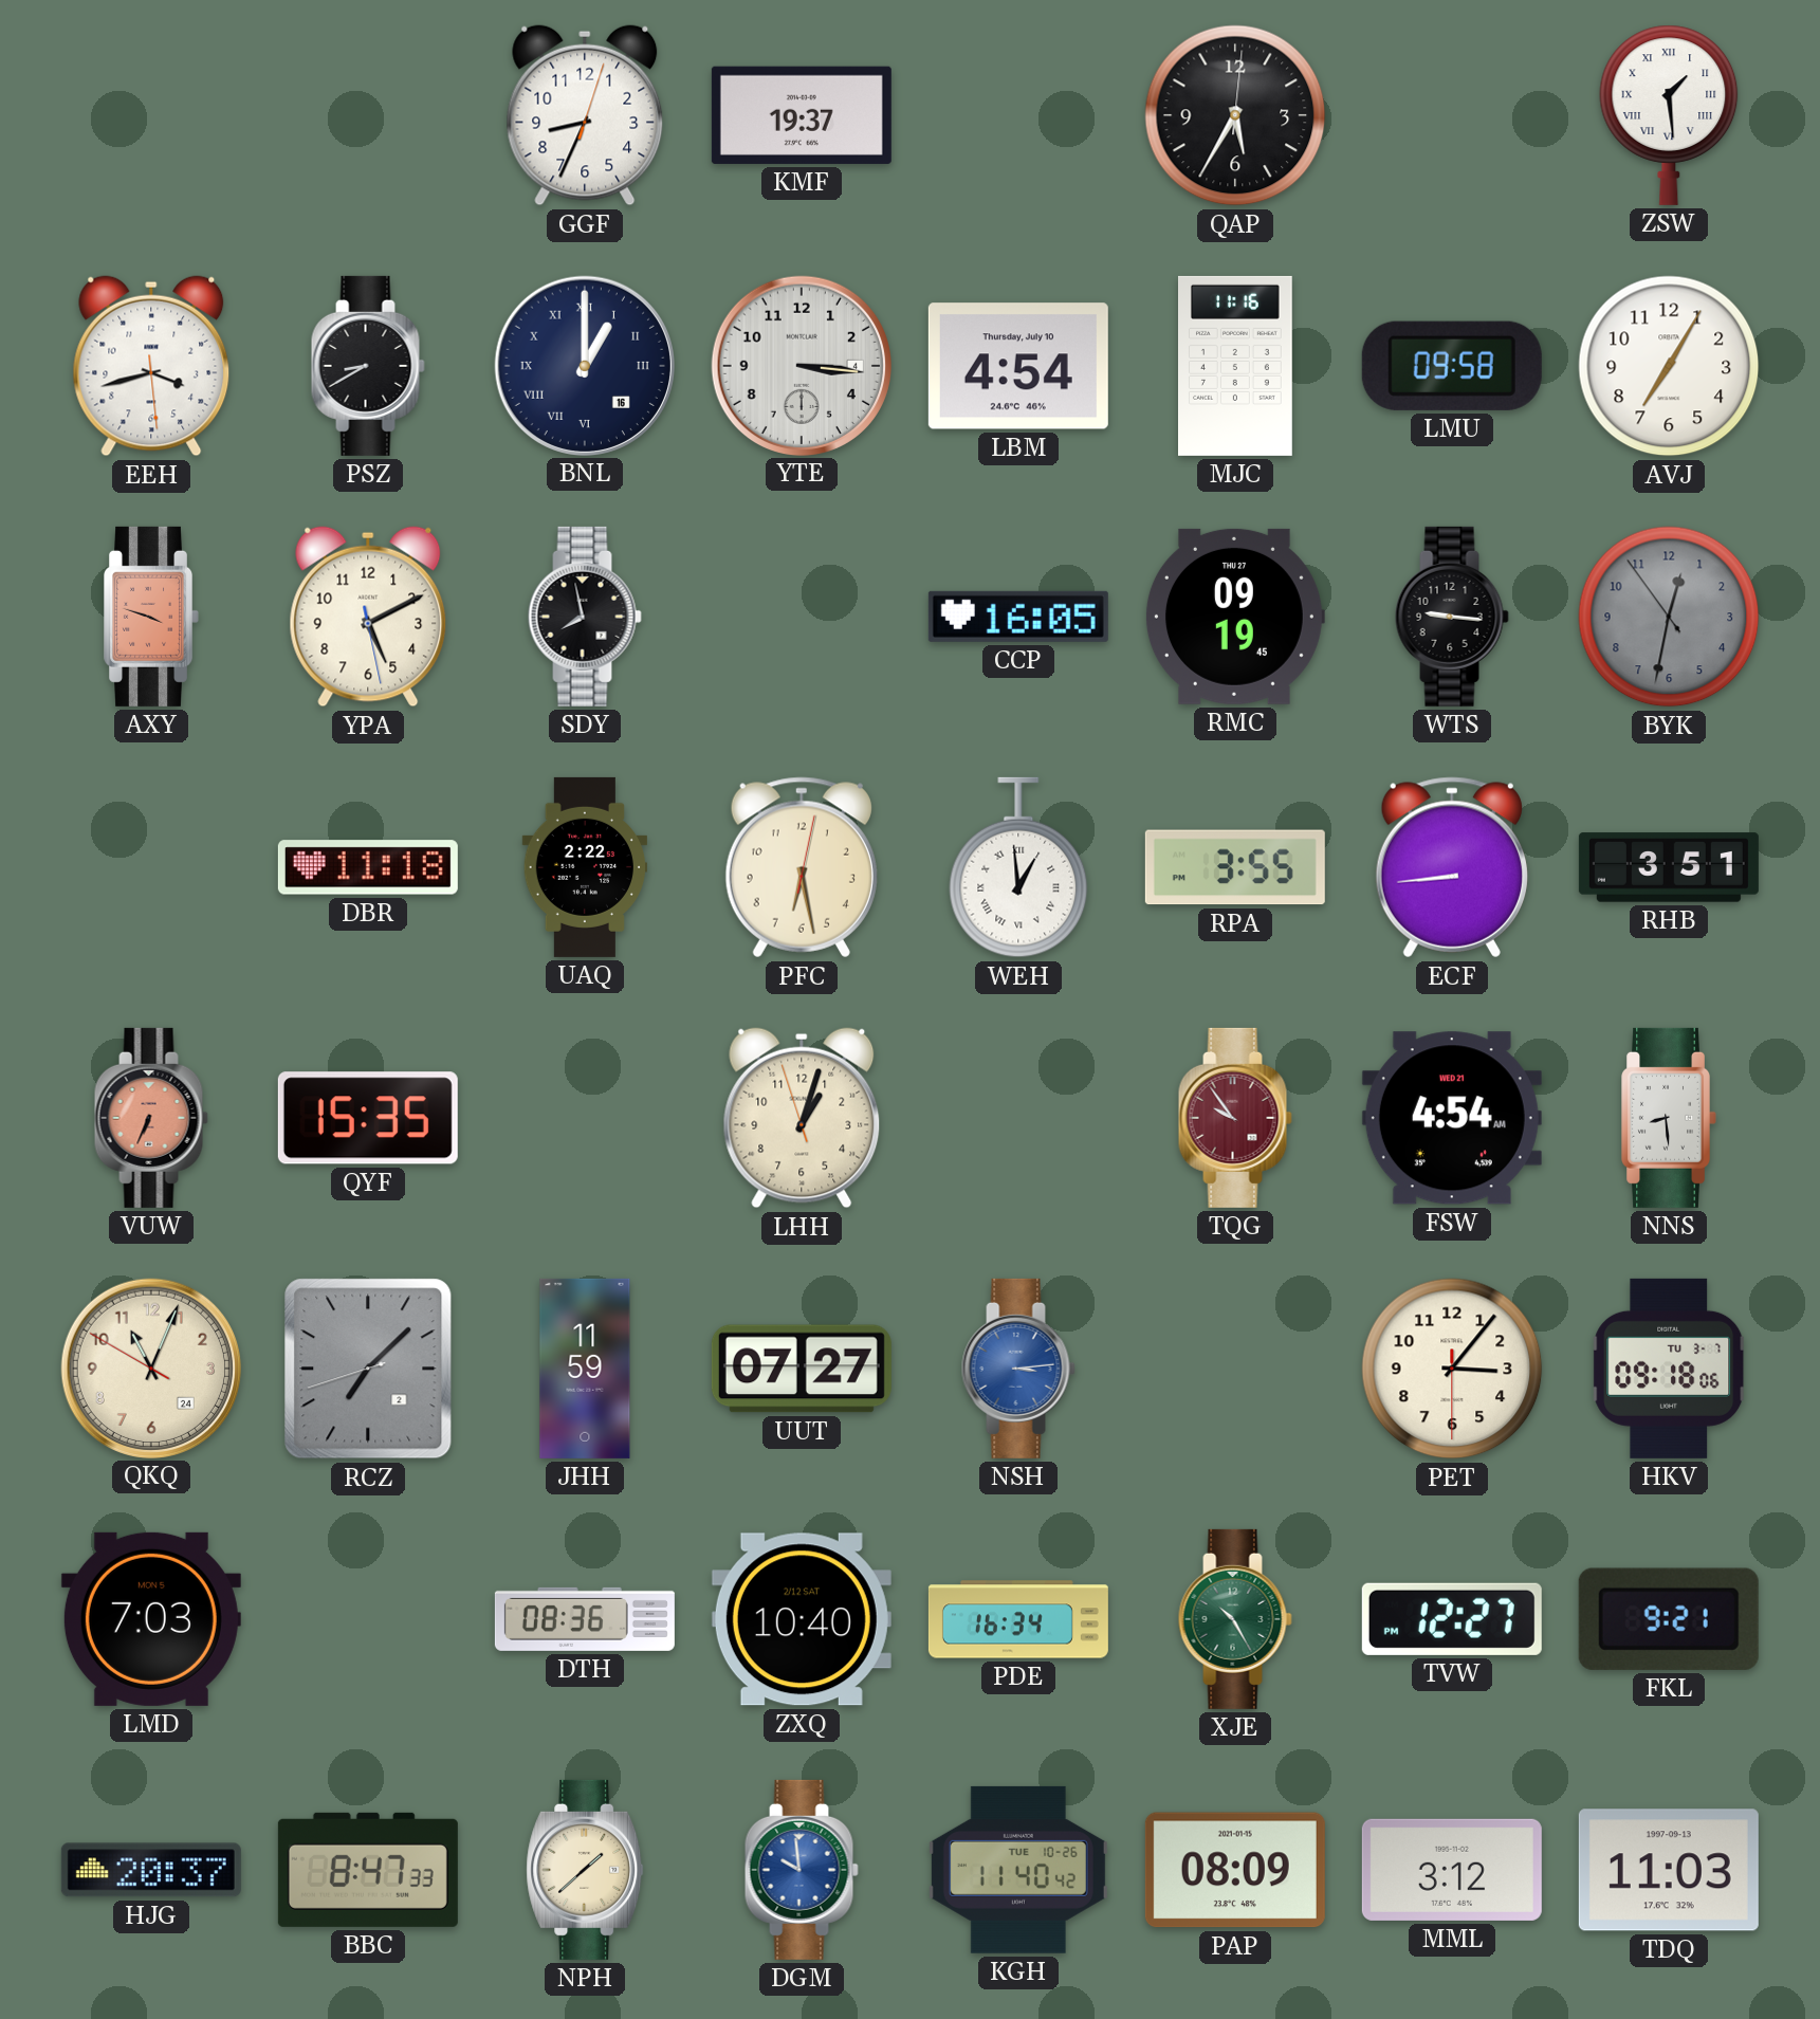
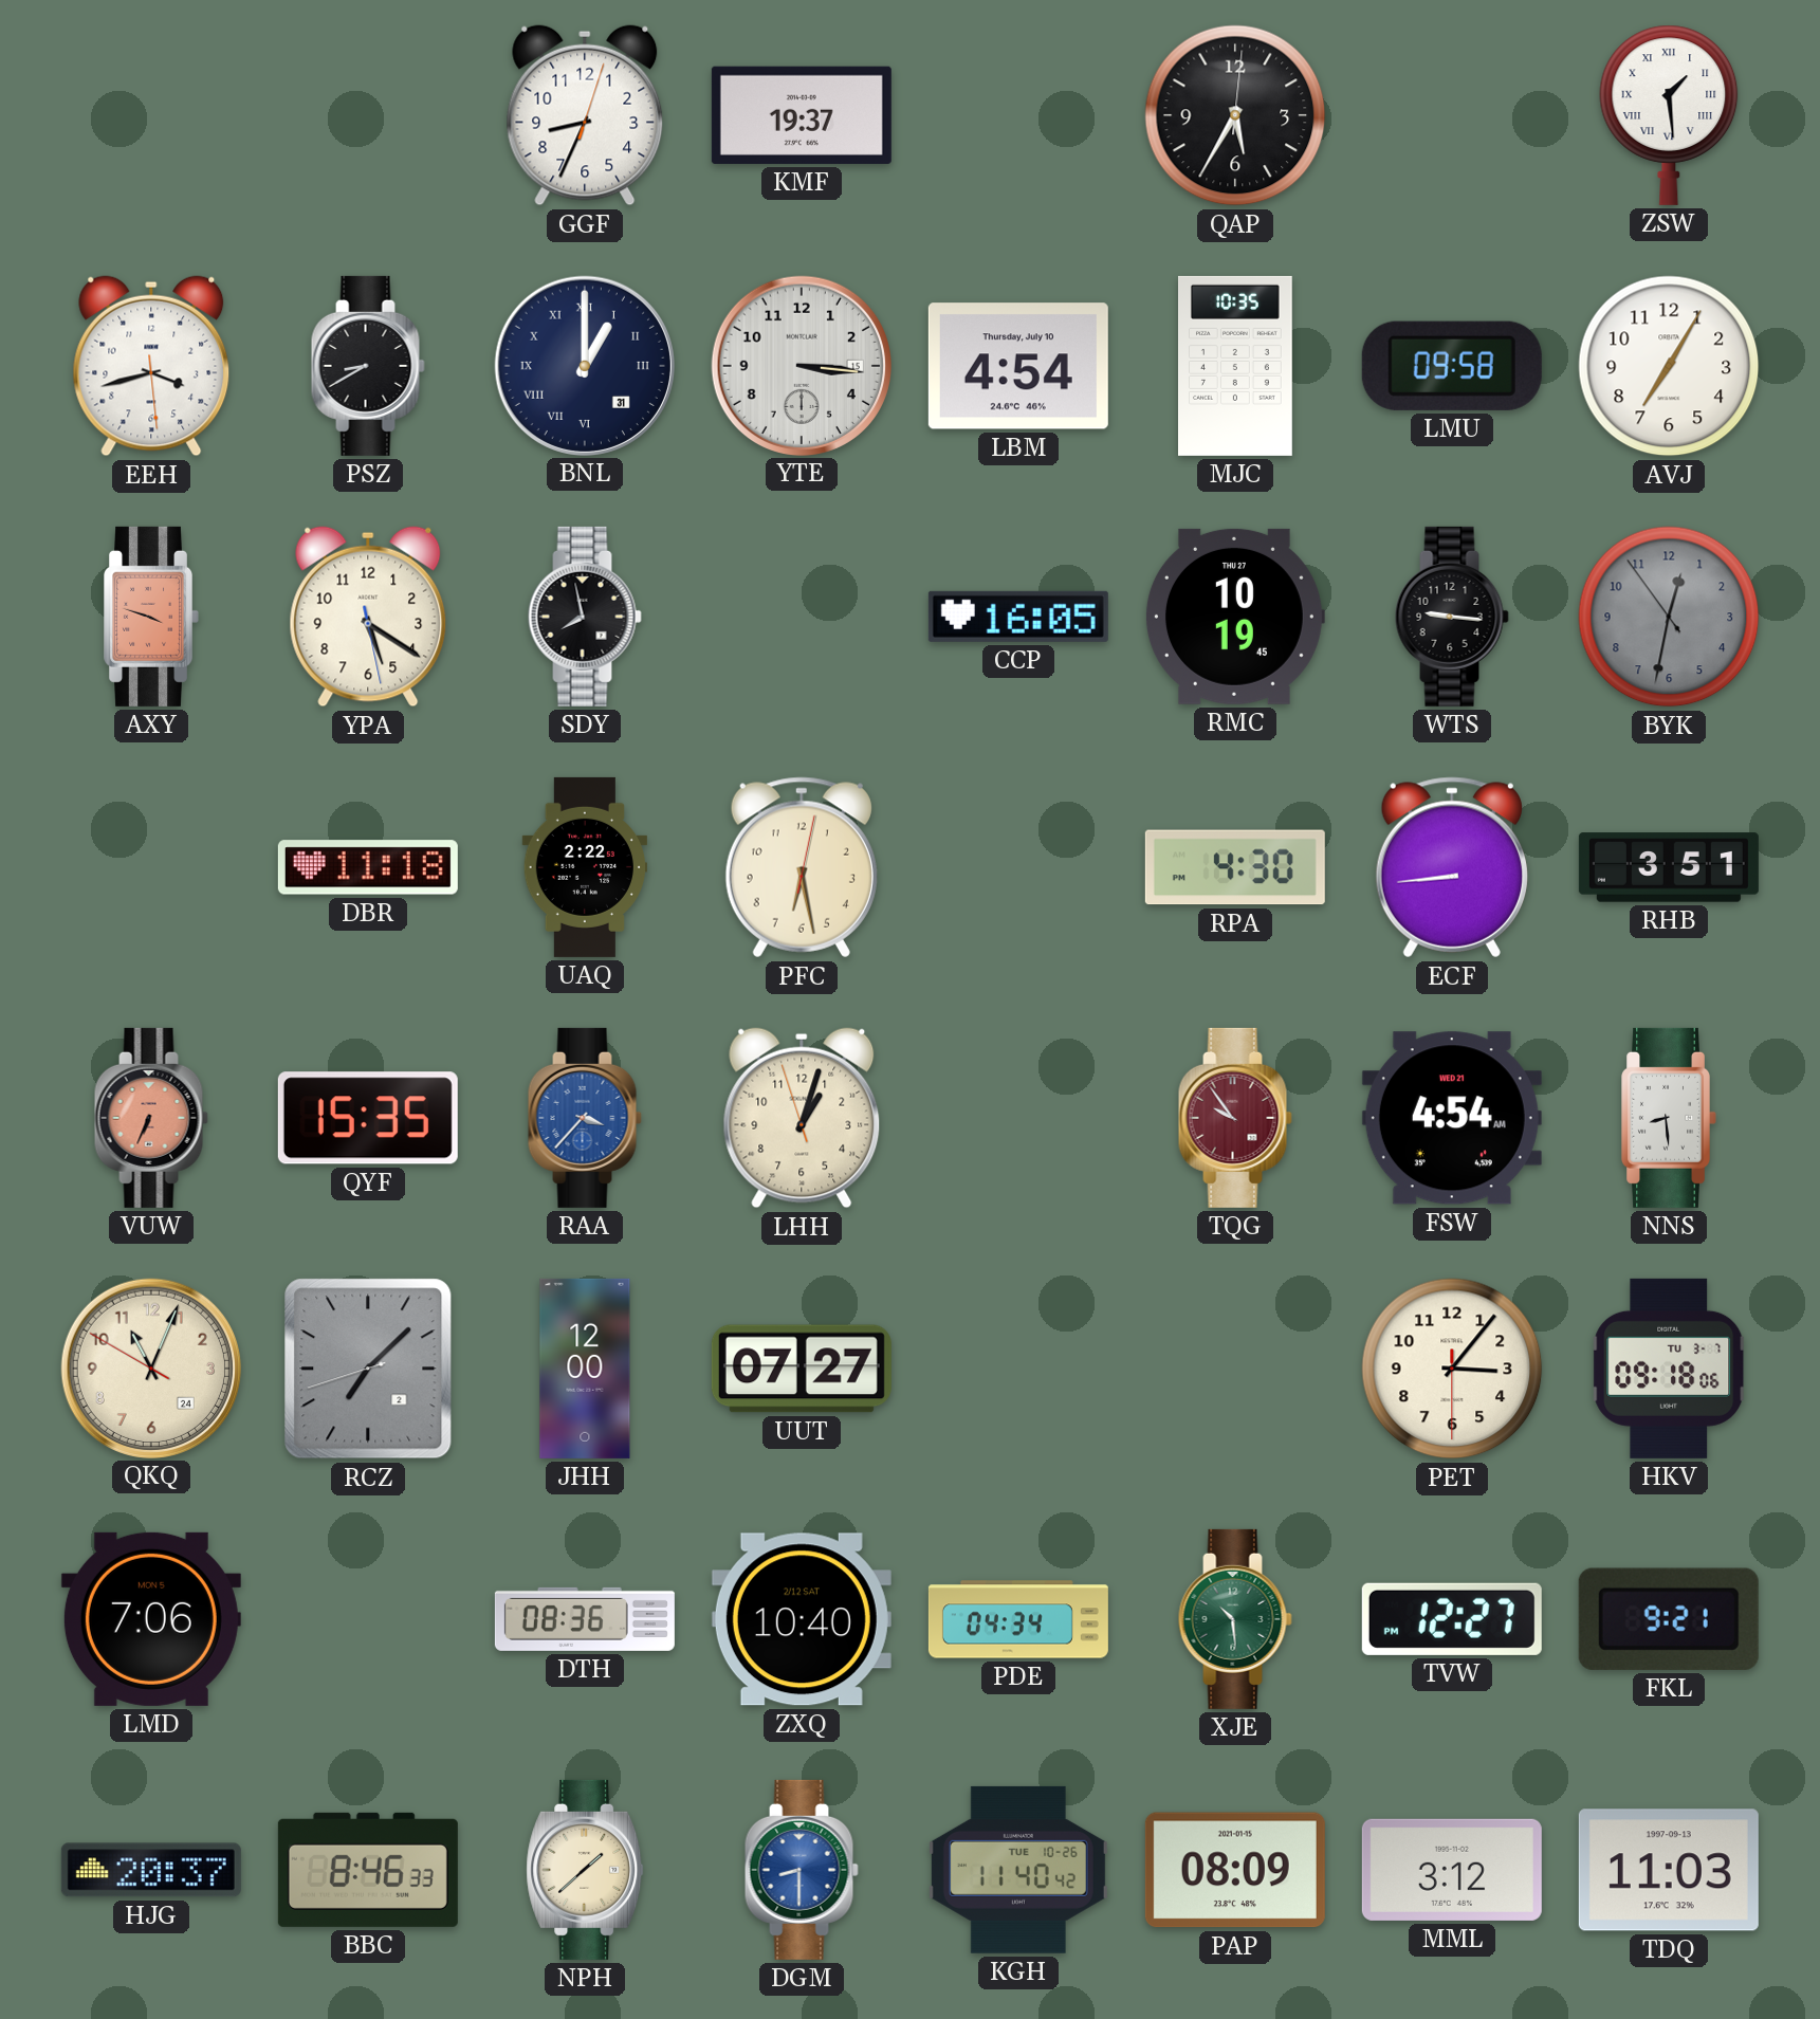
BNL date: 16 -> 31 (584, 365)
YTE date: 4 -> 15 (801, 365)
MJC: 11:16 -> 10:35 (1236, 366)
YPA: 5:10 -> 5:20 (368, 617)
RMC: 09:19 -> 10:19 (1234, 617)
WEH: 12:59 -> none (1018, 867)
RPA: 3:55 -> 4:30 (1235, 867)
RAA: none -> 3:37 (585, 1118)
JHH: 11:59 -> 12:00 (585, 1369)
NSH: 3:14 -> none (1018, 1369)
LMD: 7:03 -> 7:06 (151, 1619)
PDE: 16:34 -> 04:34 (1018, 1619)
XJE: 10:25 -> 10:29 (1235, 1619)
BBC: 8:47 -> 8:46 (368, 1870)
DGM: 9:59 -> 8:30 (802, 1870)
